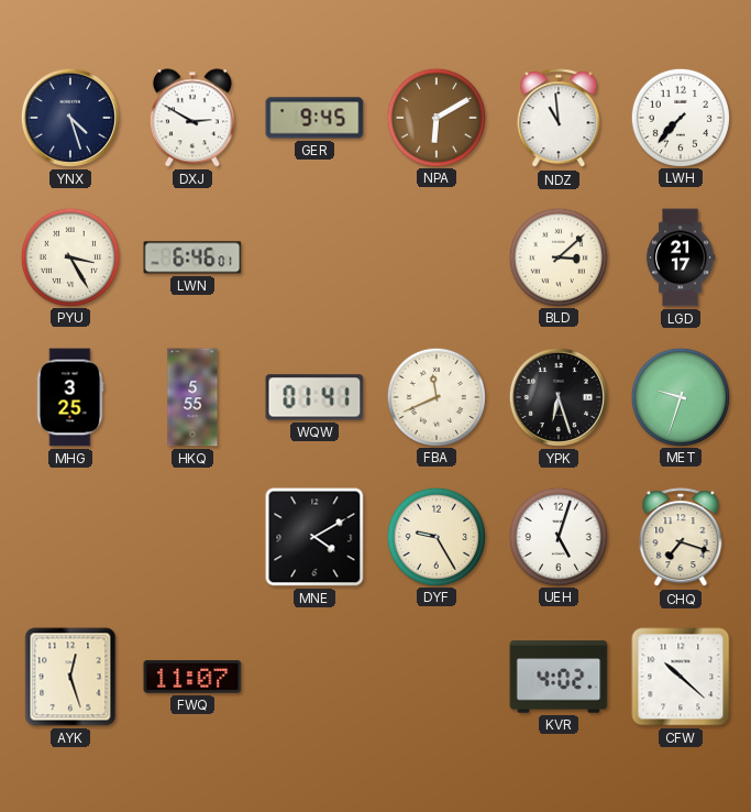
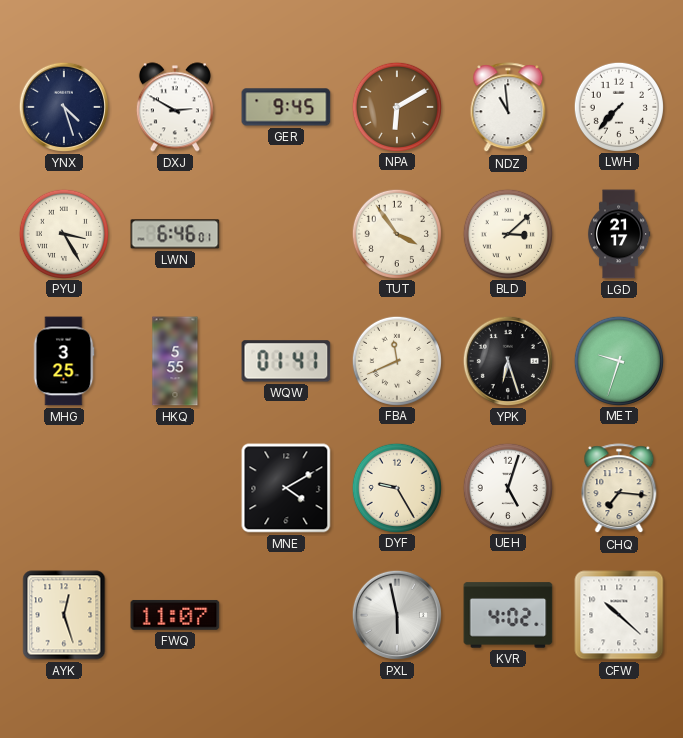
TUT: none -> 3:54 (397, 233)
CHQ: 7:18 -> 7:16 (619, 489)
PXL: none -> 5:58 (397, 615)
